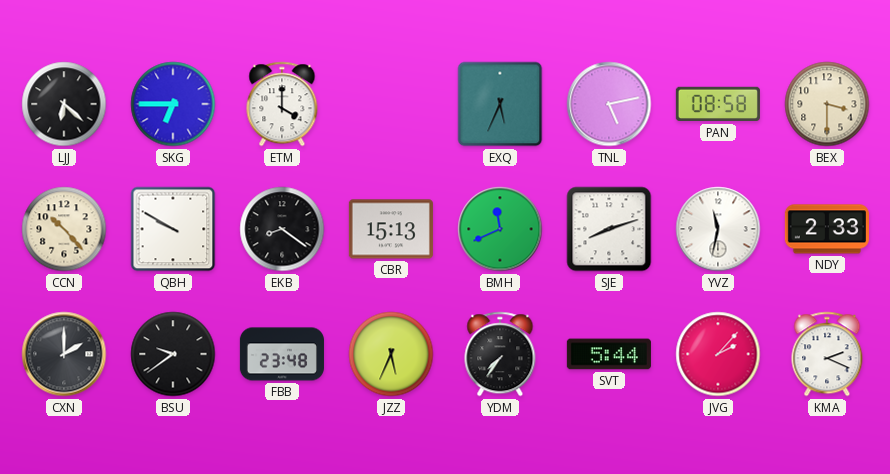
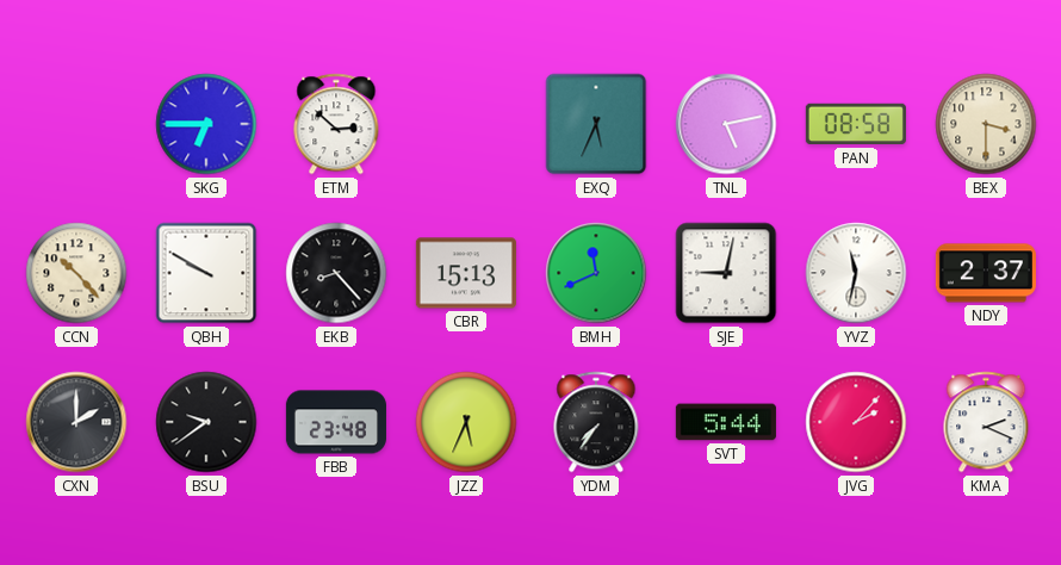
LJJ: 6:22 -> none (64, 104)
ETM: 4:00 -> 2:52 (336, 124)
EKB: 8:21 -> 8:23 (336, 273)
SJE: 8:12 -> 9:02 (726, 273)
NDY: 2:33 -> 2:37 (986, 273)
